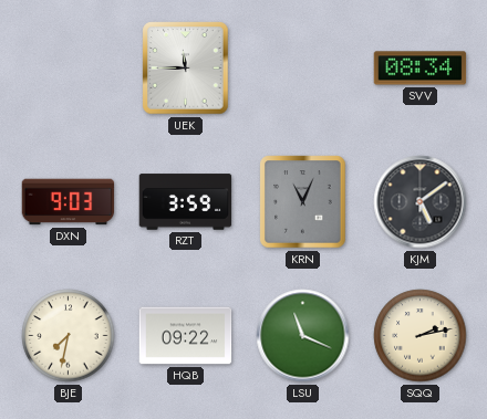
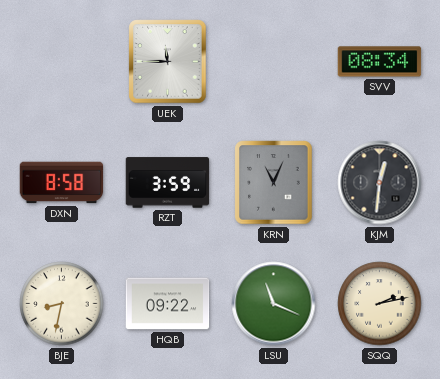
DXN: 9:03 -> 8:58 (62, 183)
KJM: 5:09 -> 12:31 (380, 183)
BJE: 7:32 -> 8:32 (62, 304)
